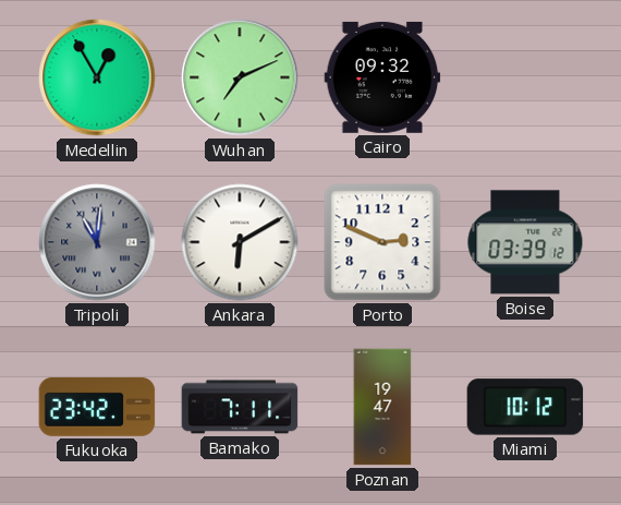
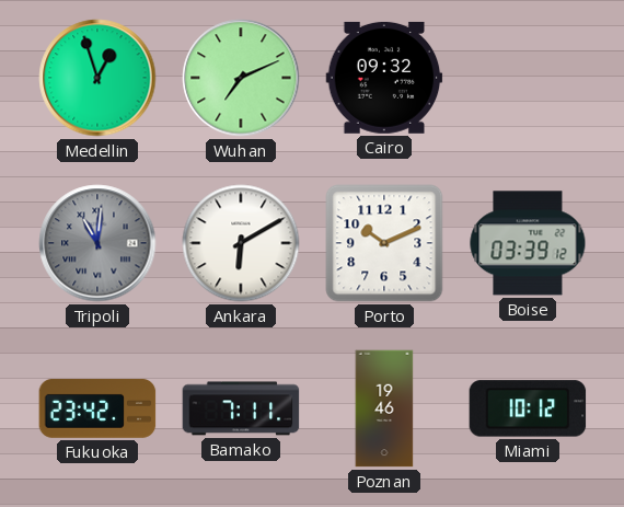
Medellin: 12:55 -> 12:57 (97, 78)
Porto: 2:49 -> 10:11 (384, 243)
Poznan: 19:47 -> 19:46 (384, 408)
